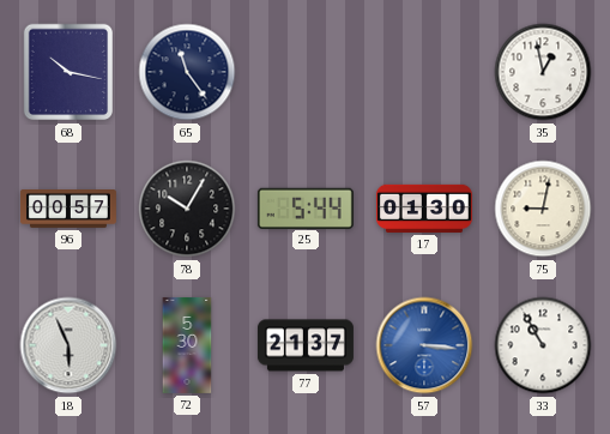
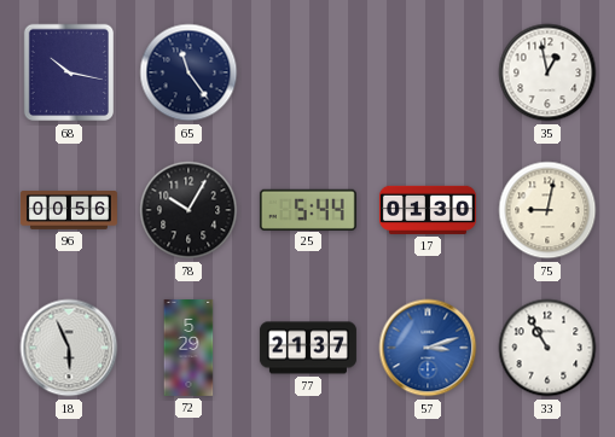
96: 00:57 -> 00:56 (69, 211)
72: 5:30 -> 5:29 (188, 348)
57: 3:16 -> 3:12 (428, 348)
